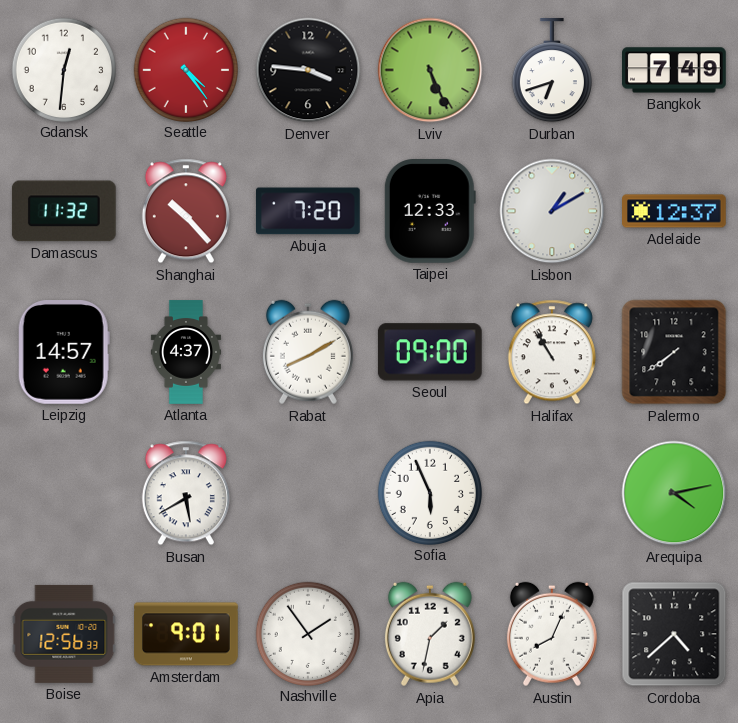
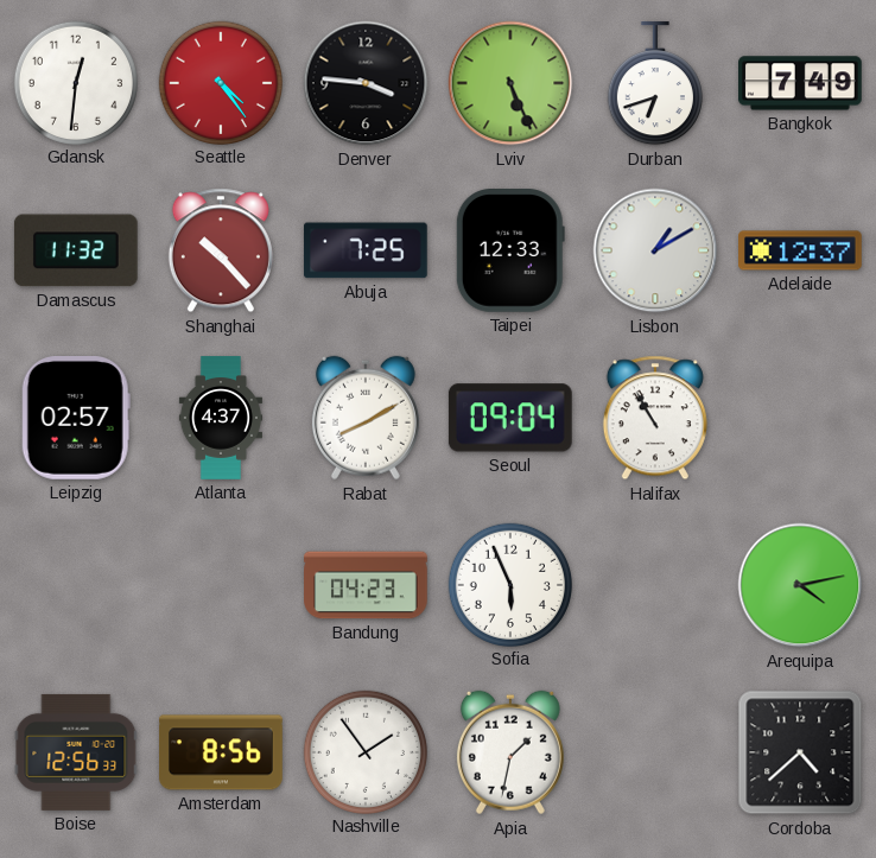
Abuja: 7:20 -> 7:25 (366, 250)
Leipzig: 14:57 -> 02:57 (76, 419)
Seoul: 09:00 -> 09:04 (510, 418)
Palermo: 7:39 -> none (674, 352)
Busan: 5:40 -> none (186, 493)
Bandung: none -> 04:23 (366, 585)
Amsterdam: 9:01 -> 8:56 (221, 752)
Austin: 8:04 -> none (552, 634)
